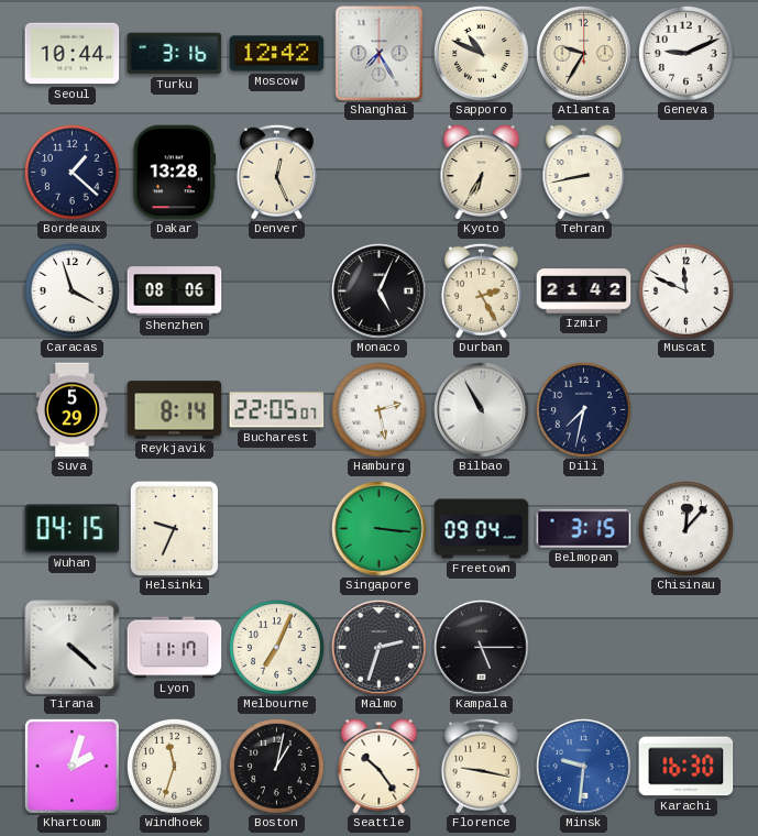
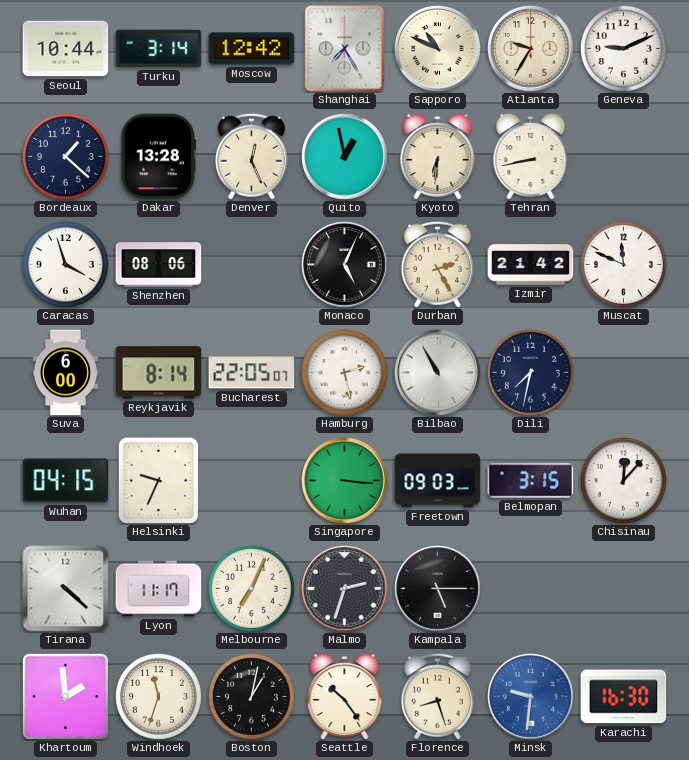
Turku: 3:16 -> 3:14 (159, 49)
Quito: none -> 12:58 (345, 157)
Kyoto: 6:35 -> 6:31 (438, 157)
Suva: 5:29 -> 6:00 (65, 373)
Freetown: 09:04 -> 09:03 (438, 481)
Khartoum: 2:03 -> 1:59 (65, 696)
Florence: 9:17 -> 8:27 (437, 696)
